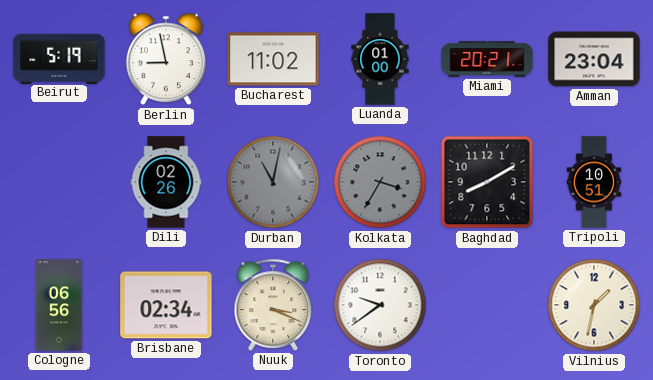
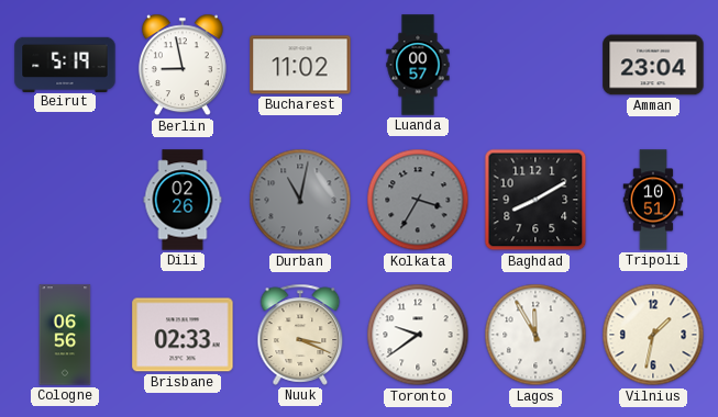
Luanda: 01:00 -> 00:57 (418, 65)
Miami: 20:21 -> none (487, 59)
Brisbane: 02:34 -> 02:33 (183, 335)
Lagos: none -> 11:55 (535, 335)
